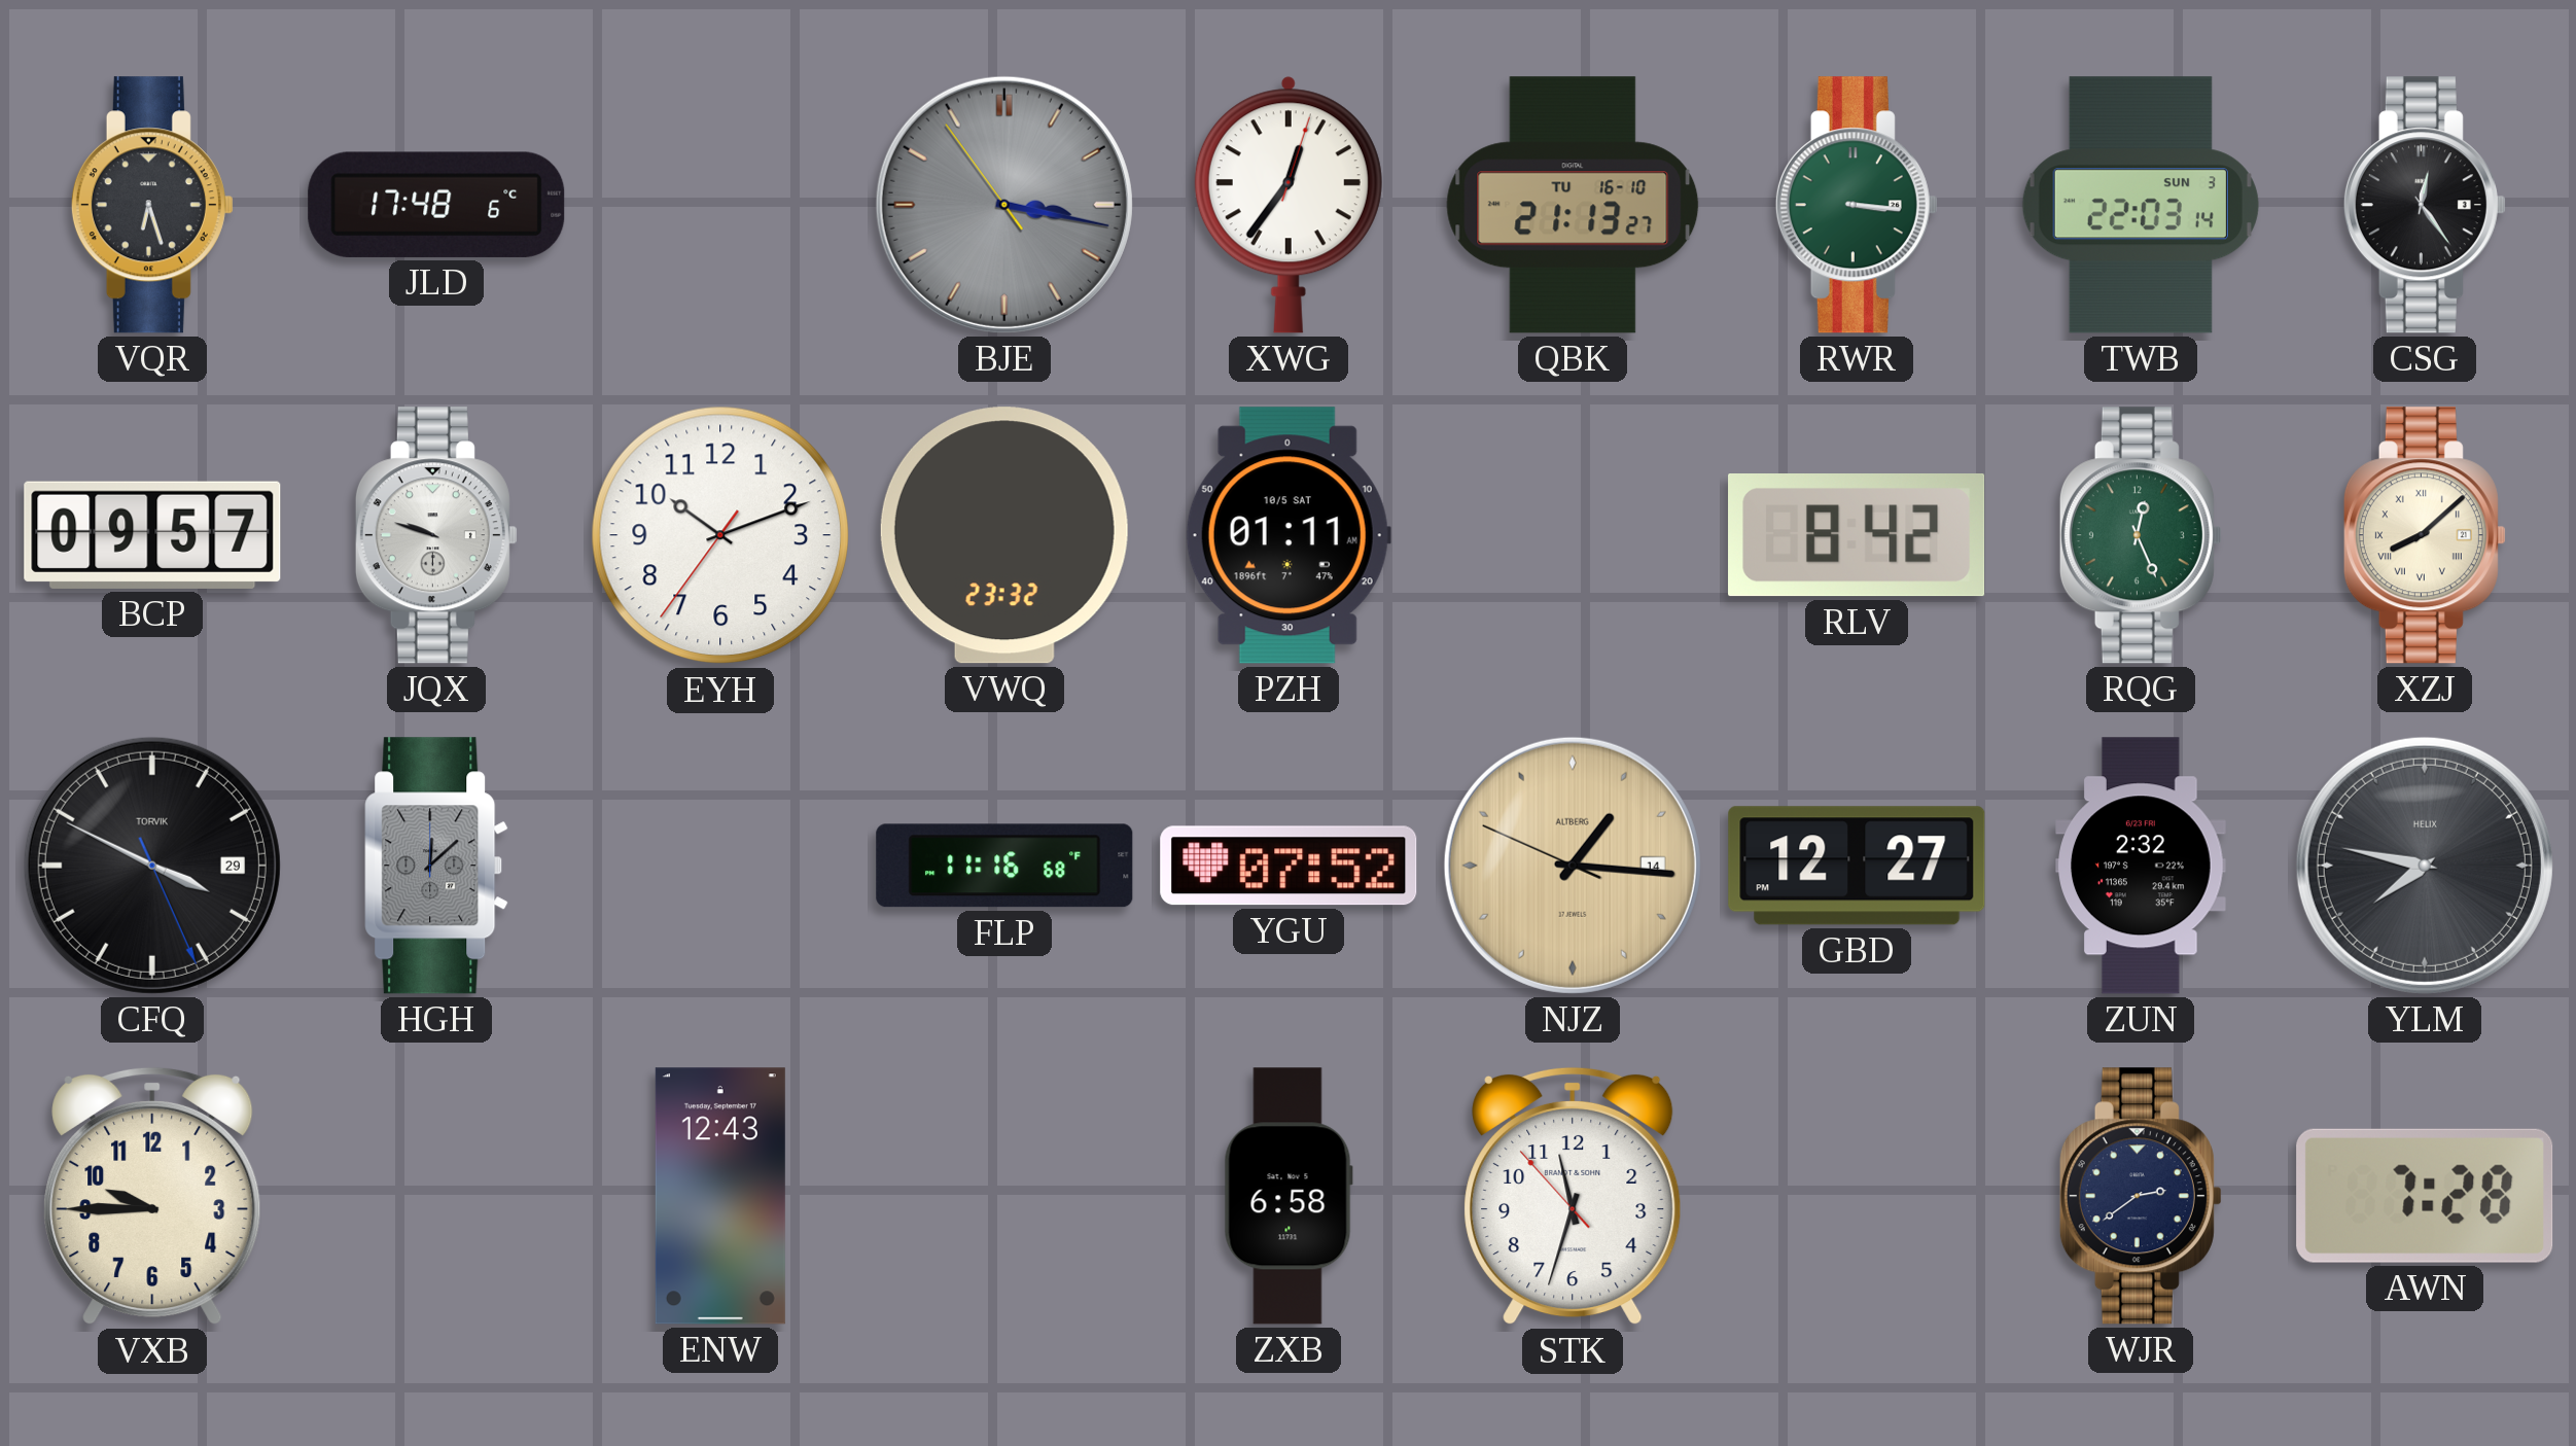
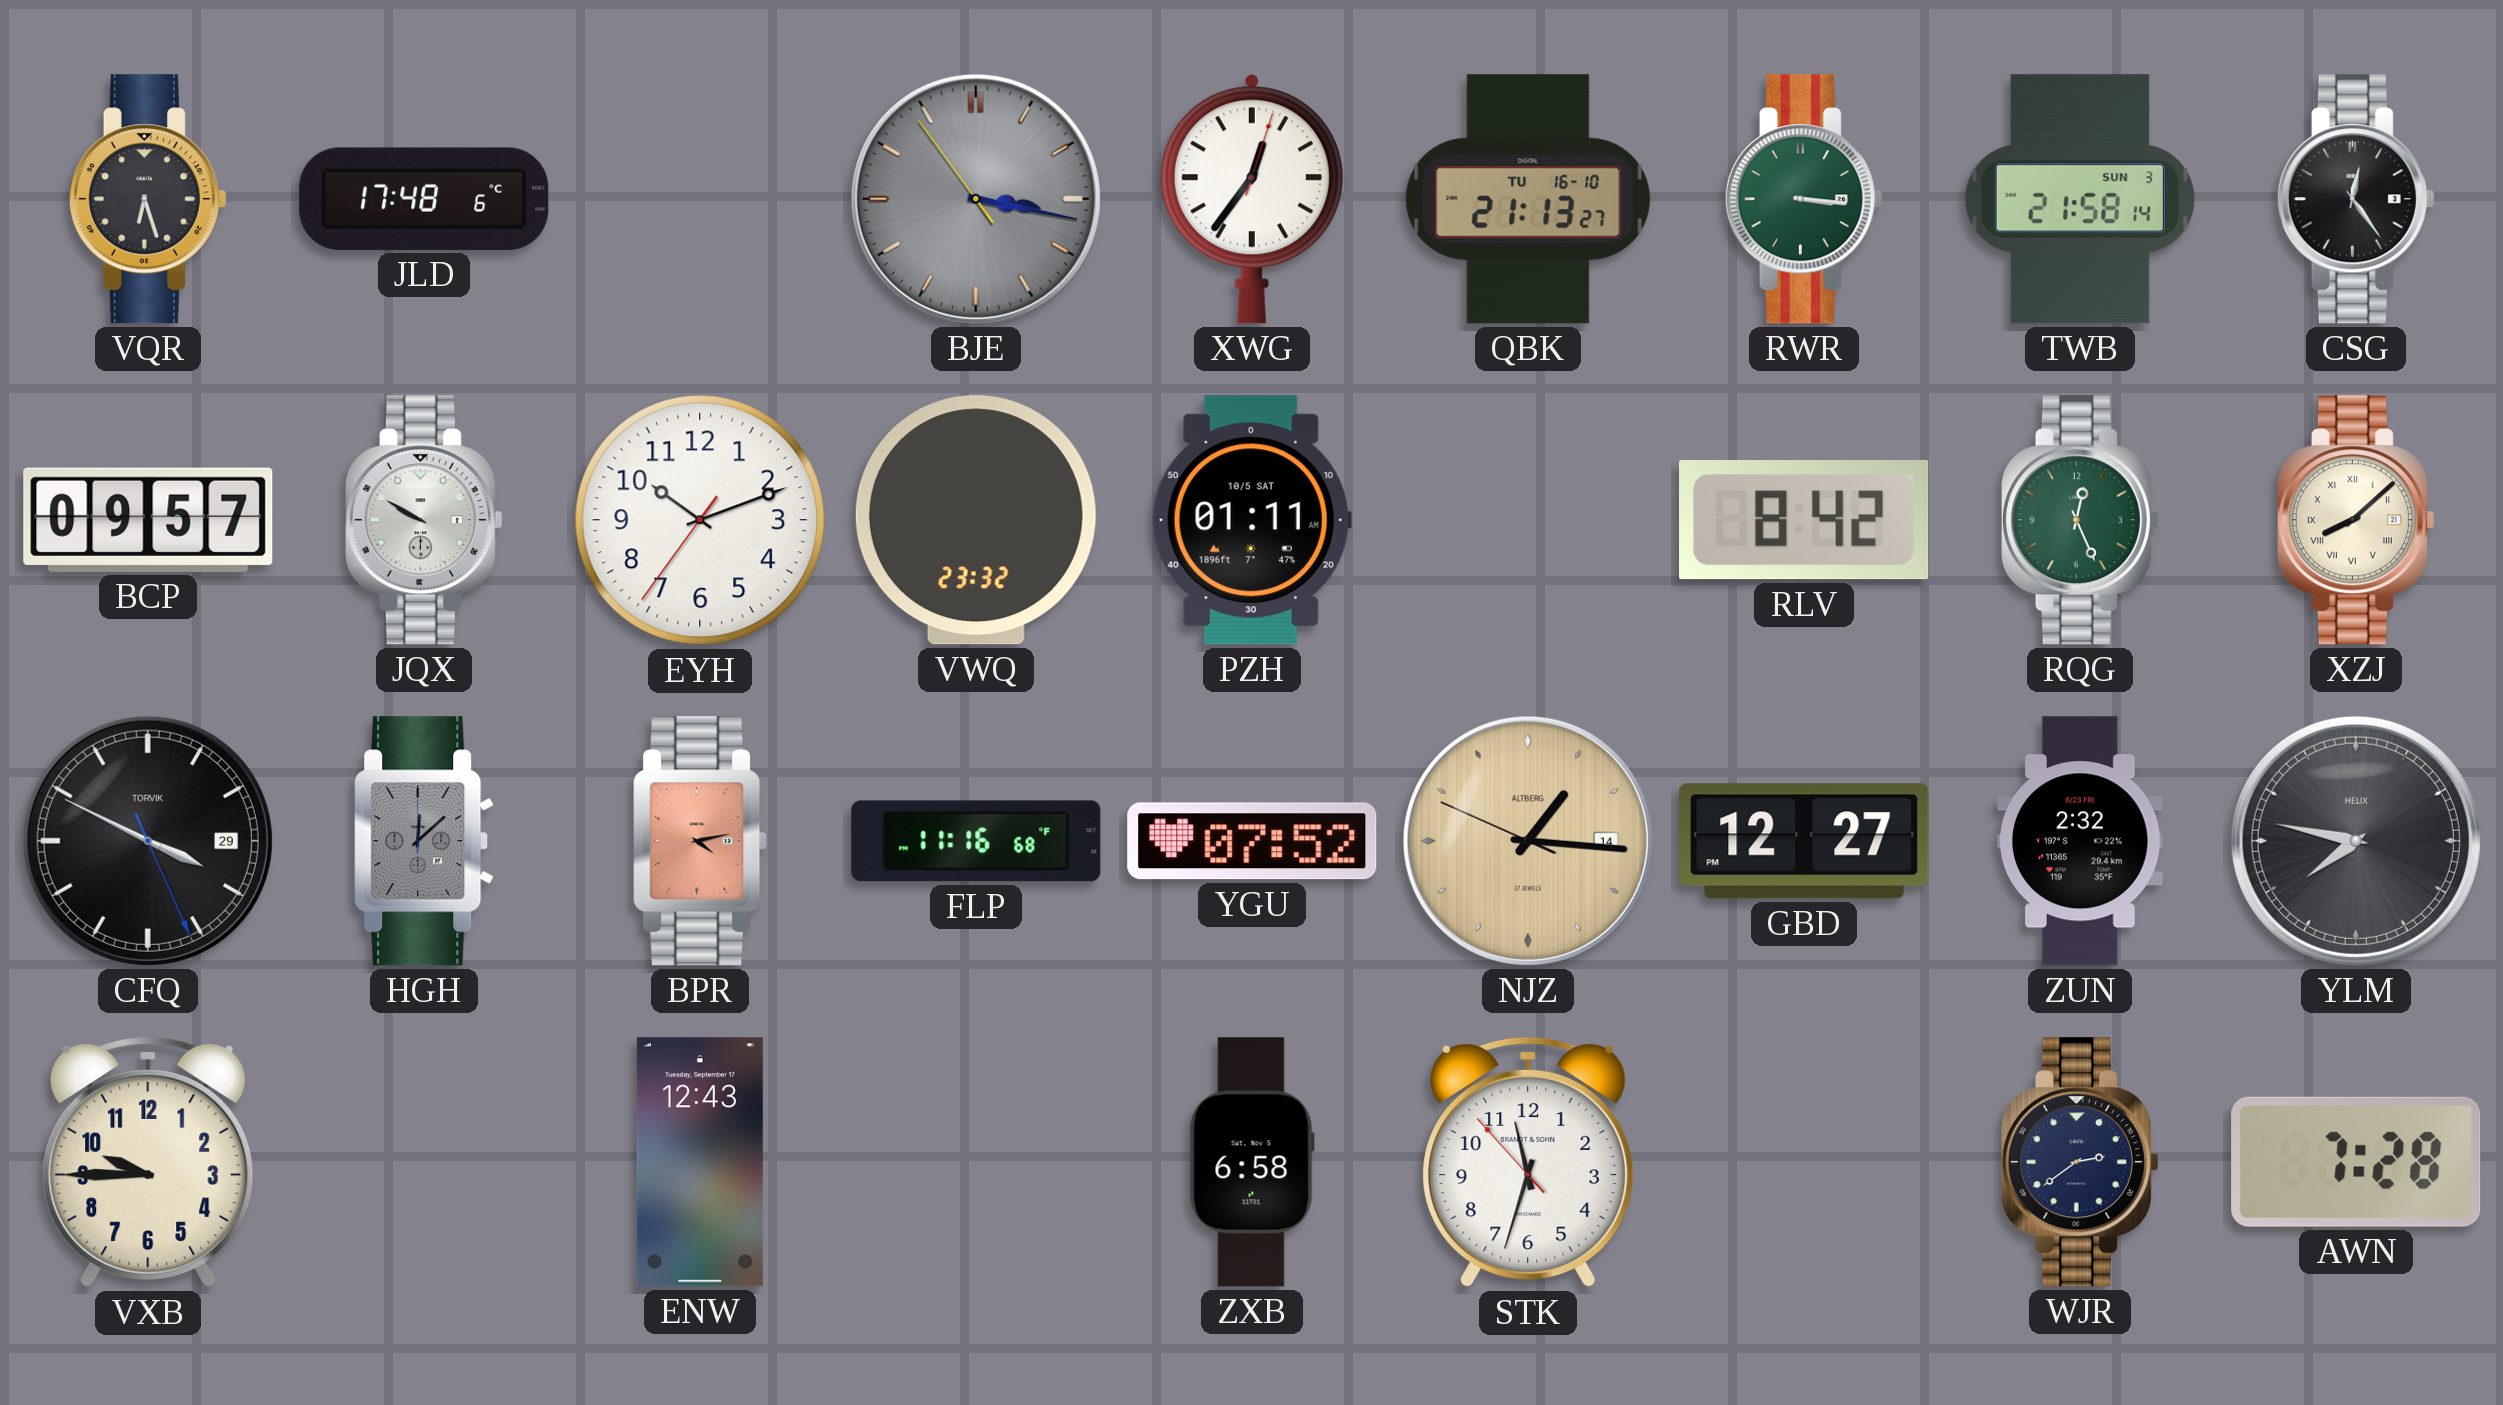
TWB: 22:03 -> 21:58 (2080, 199)
JQX: 9:48 -> 9:50 (424, 520)
BPR: none -> 4:13 (701, 841)
